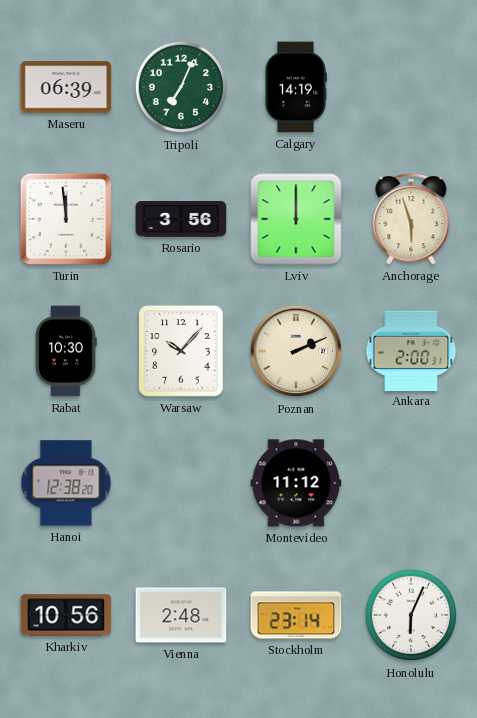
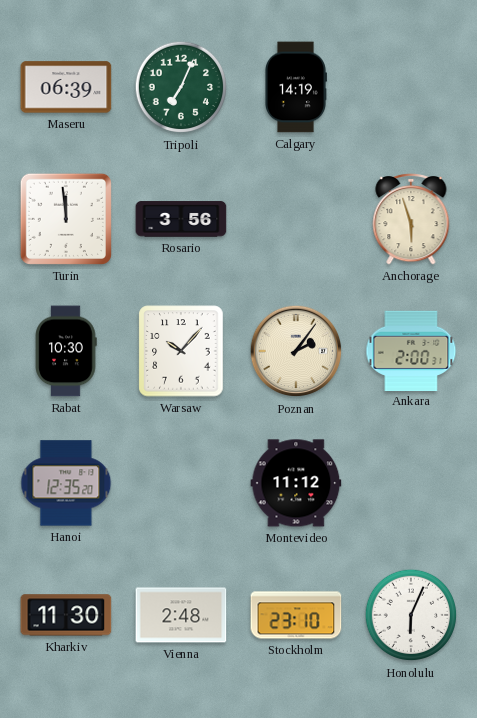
Lviv: 12:00 -> none (296, 219)
Poznan: 2:11 -> 2:06 (296, 351)
Hanoi: 12:38 -> 12:35 (66, 483)
Kharkiv: 10:56 -> 11:30 (66, 615)
Stockholm: 23:14 -> 23:10 (296, 615)
